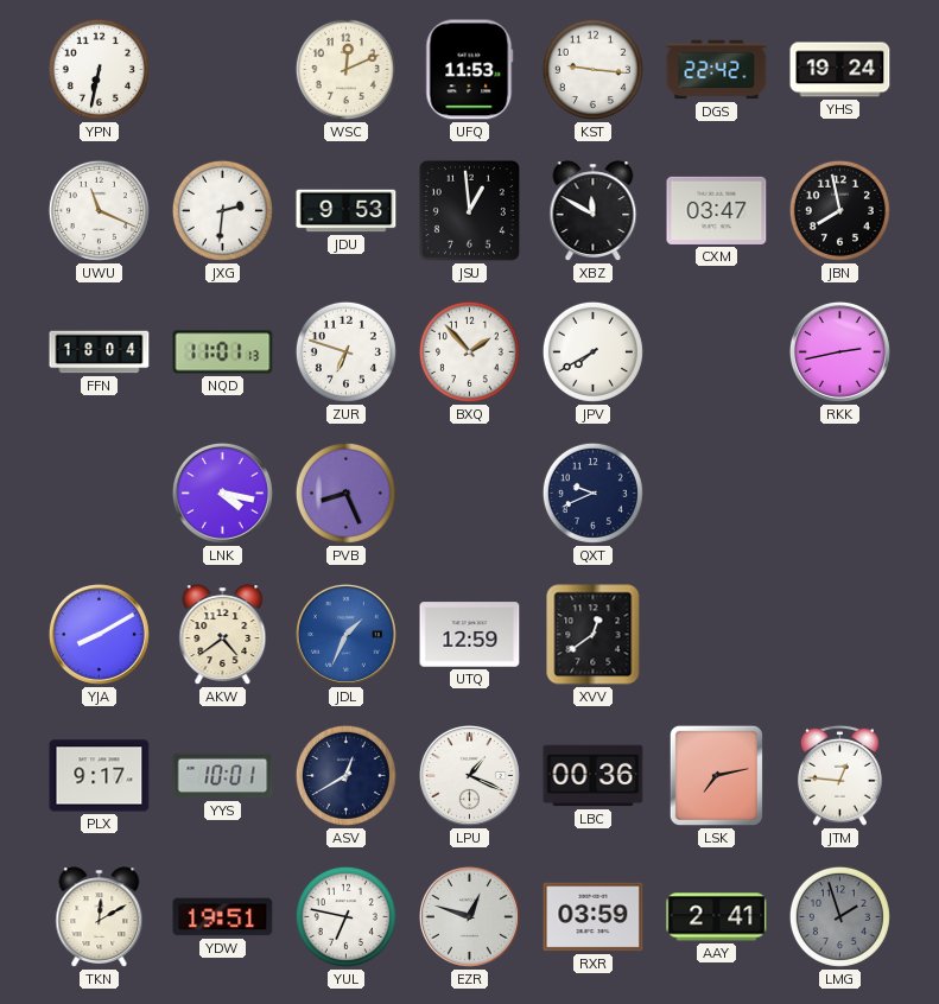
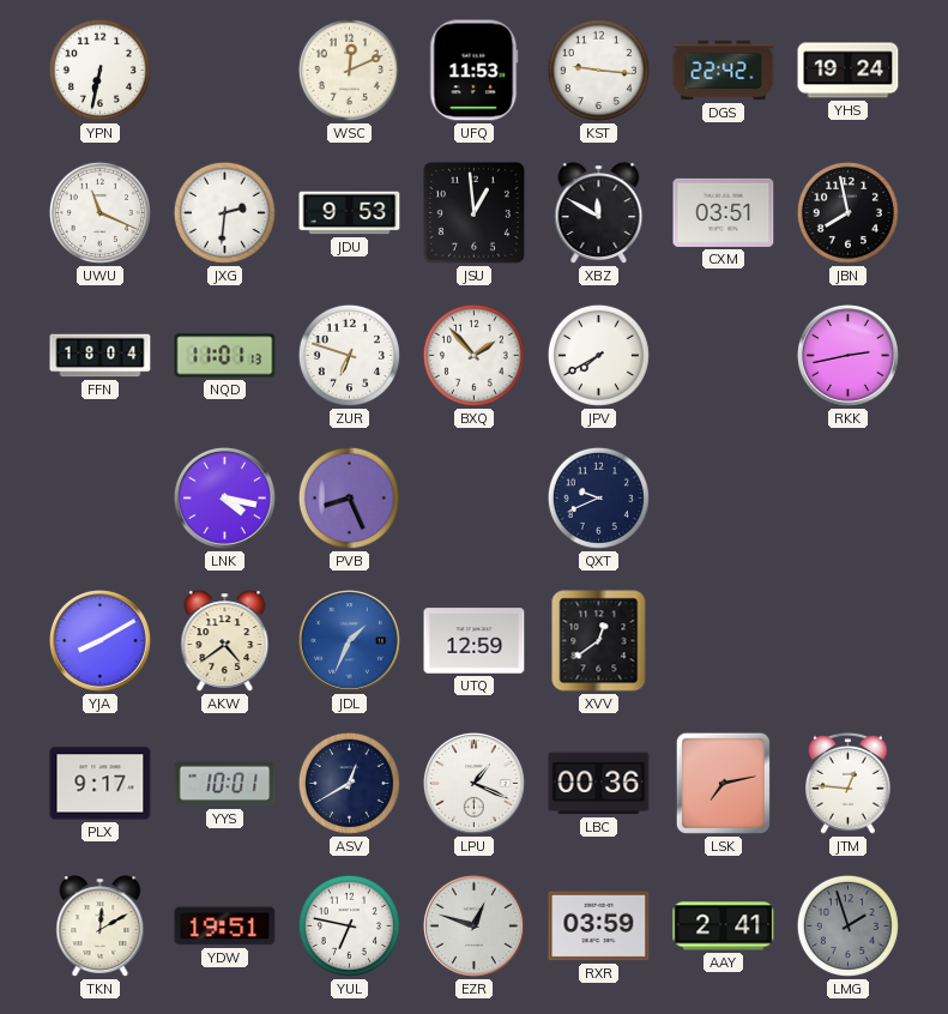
CXM: 03:47 -> 03:51 (724, 212)
